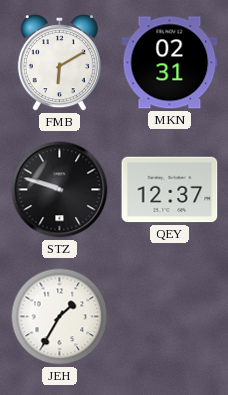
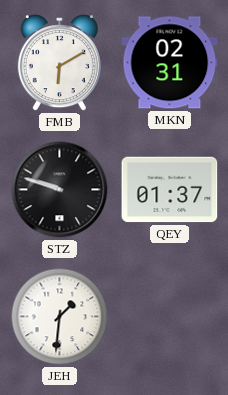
QEY: 12:37 -> 01:37 (170, 190)
JEH: 1:35 -> 1:31 (60, 317)
